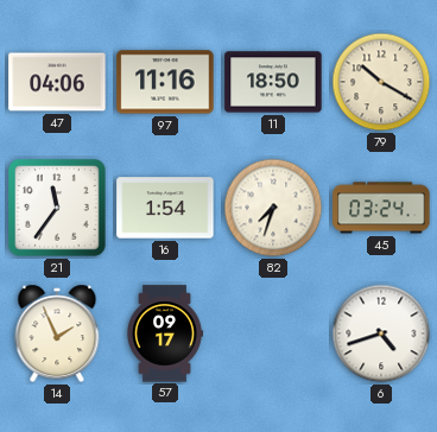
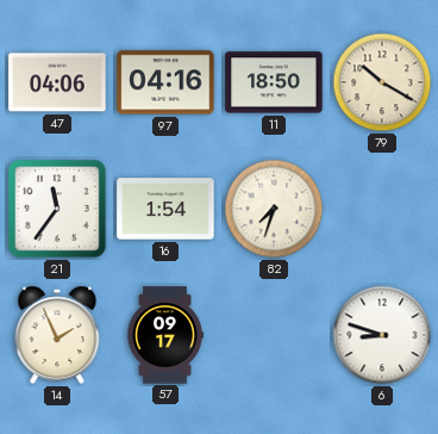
97: 11:16 -> 04:16 (165, 82)
45: 03:24 -> none (381, 208)
6: 4:42 -> 8:48 (382, 335)
